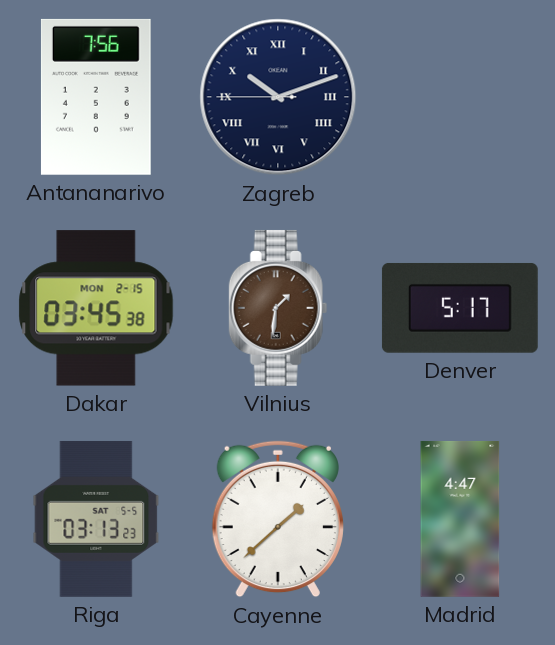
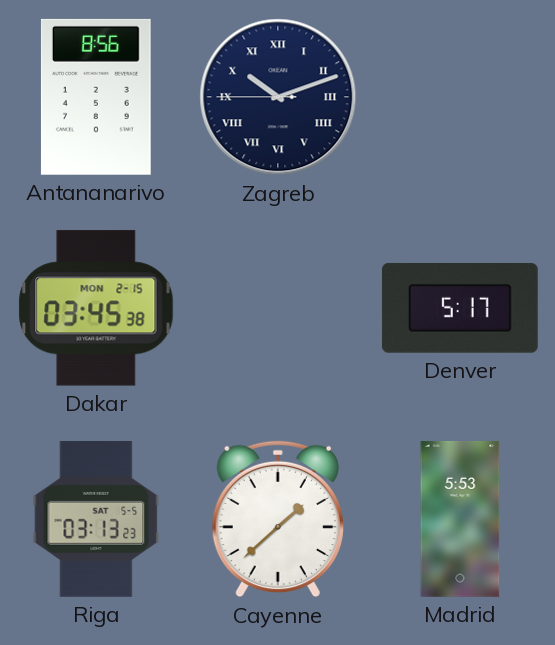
Antananarivo: 7:56 -> 8:56 (96, 97)
Vilnius: 1:31 -> none (278, 308)
Madrid: 4:47 -> 5:53 (460, 519)
